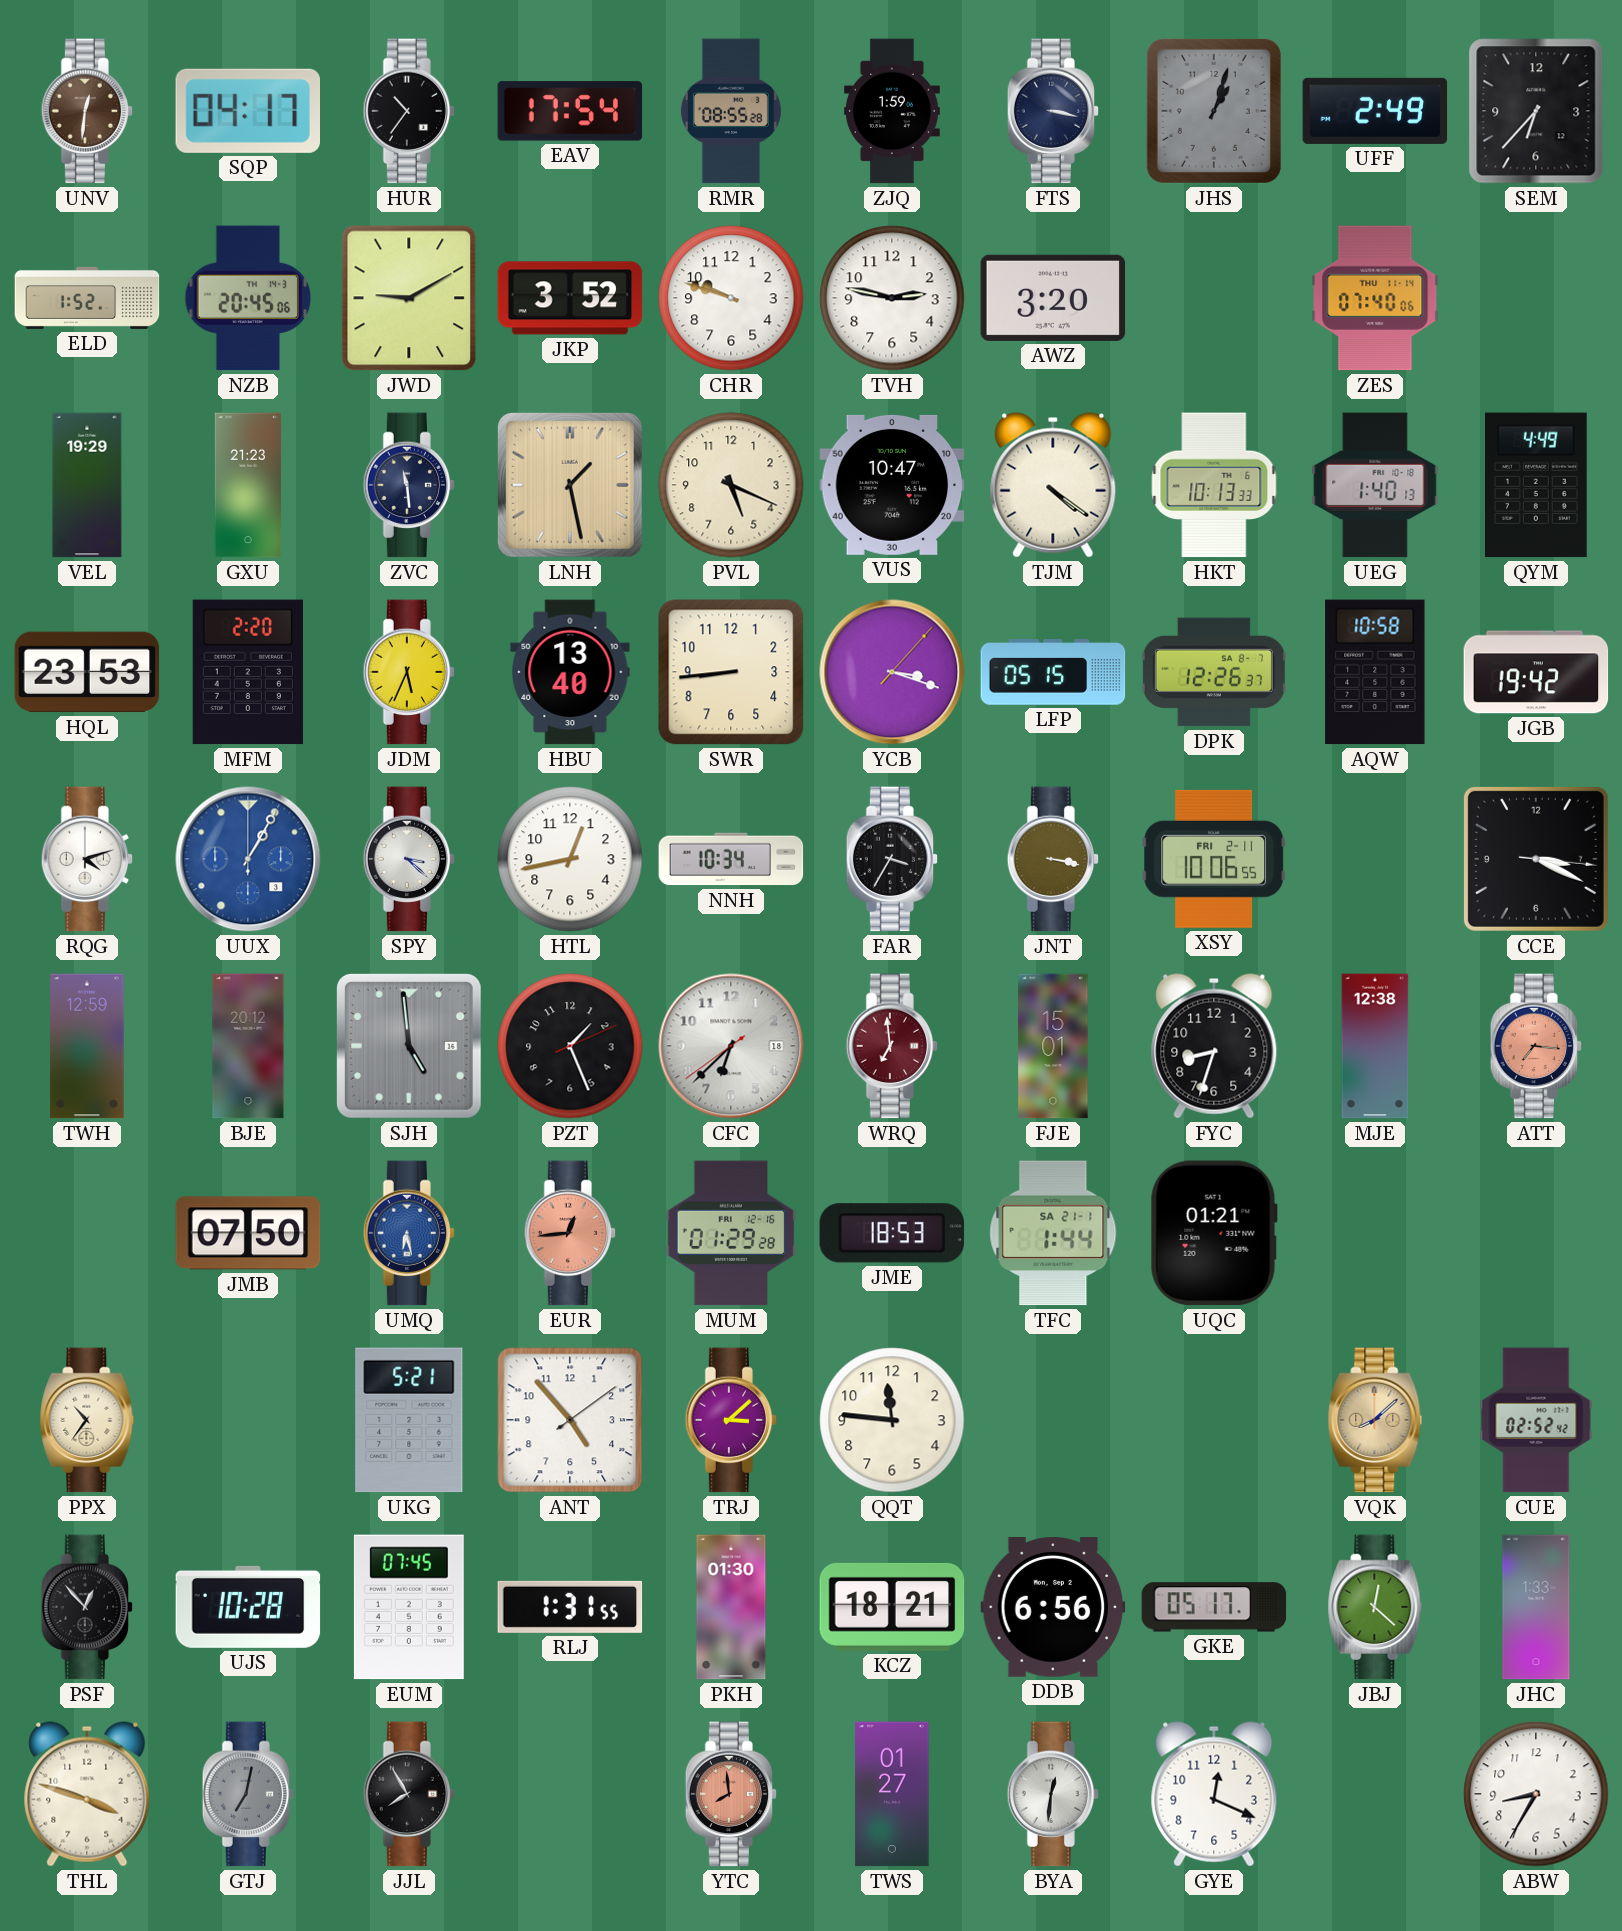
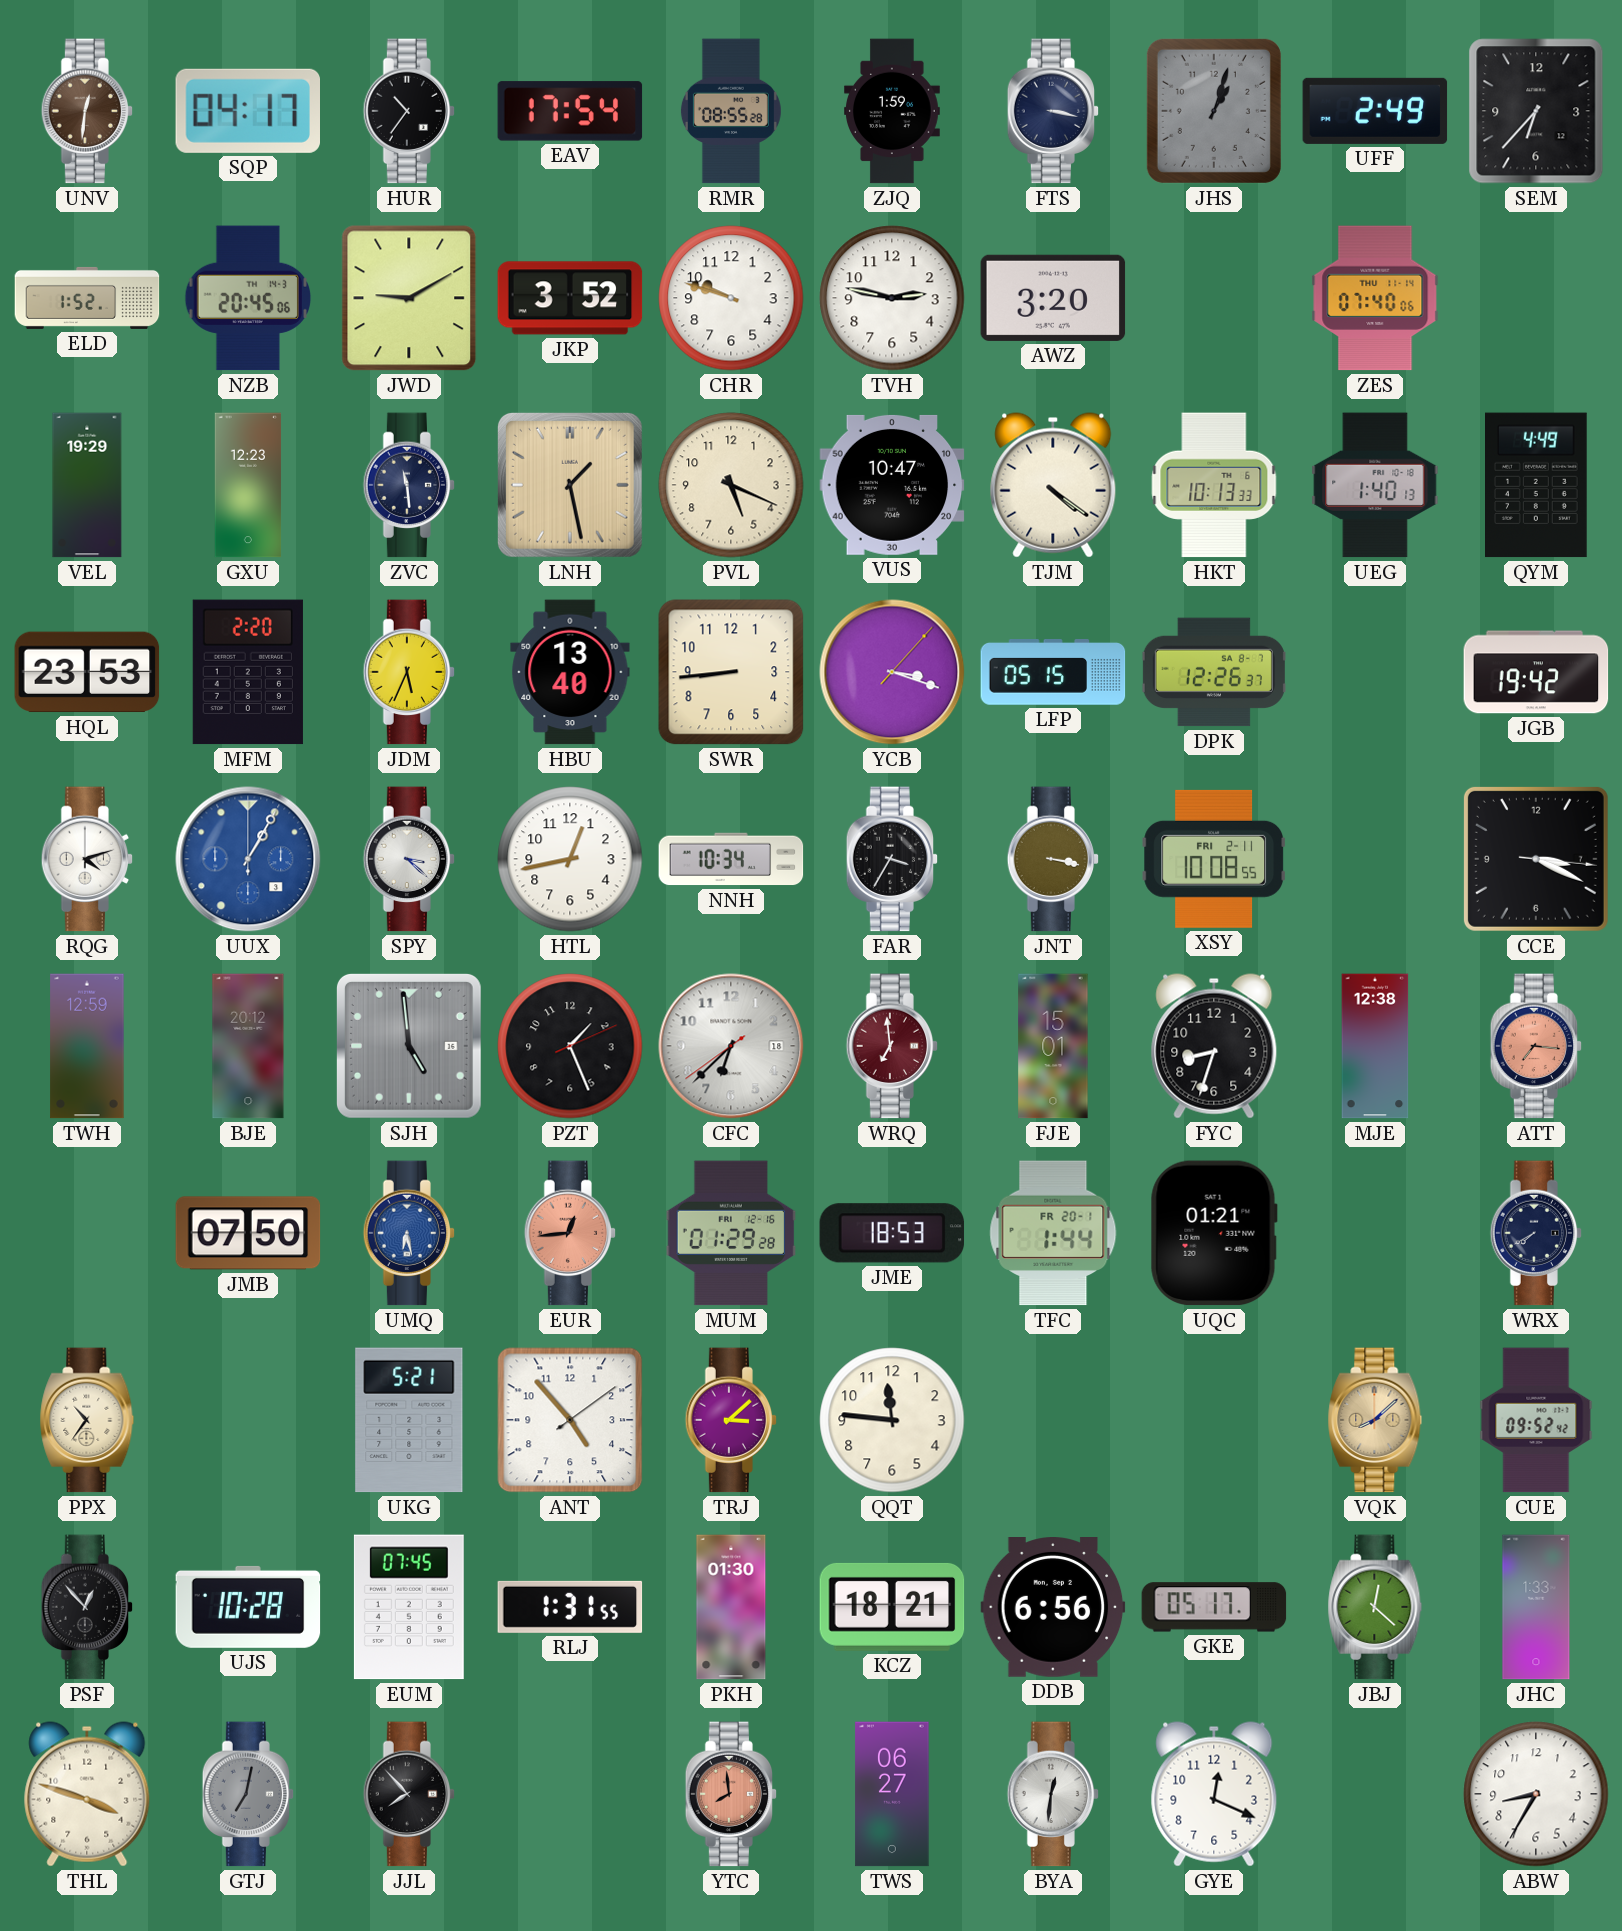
GXU: 21:23 -> 12:23 (248, 485)
AQW: 10:58 -> none (1375, 672)
XSY: 10:06 -> 10:08 (1214, 859)
TFC date: SA 21-1 -> FR 20-1 (1053, 1233)
WRX: none -> 7:40 (1536, 1233)
CUE: 02:52 -> 09:52 (1536, 1420)
JJL: 7:55 -> 7:53 (409, 1794)
TWS: 01:27 -> 06:27 (892, 1794)
